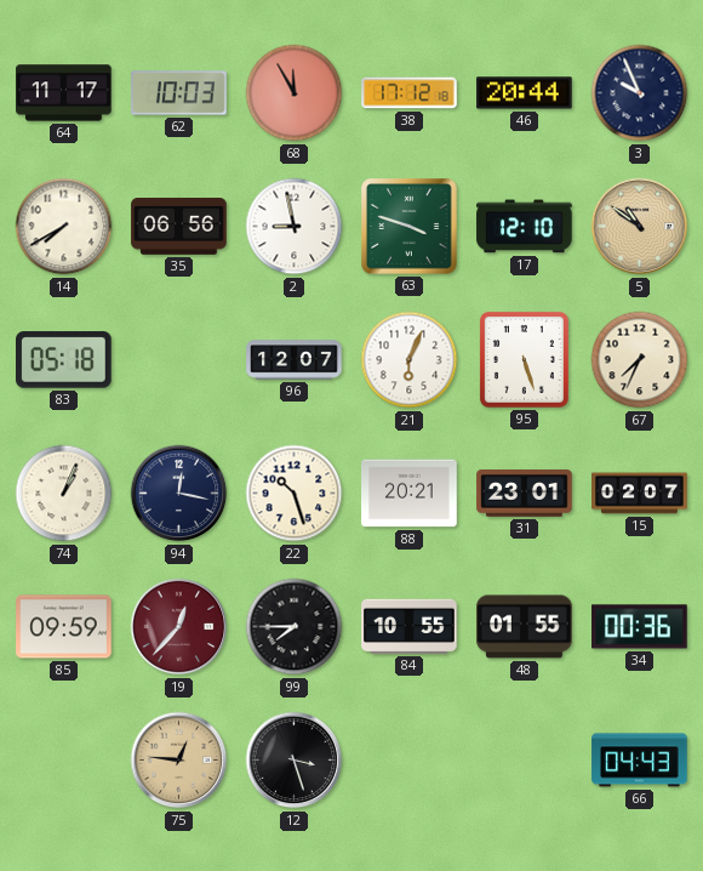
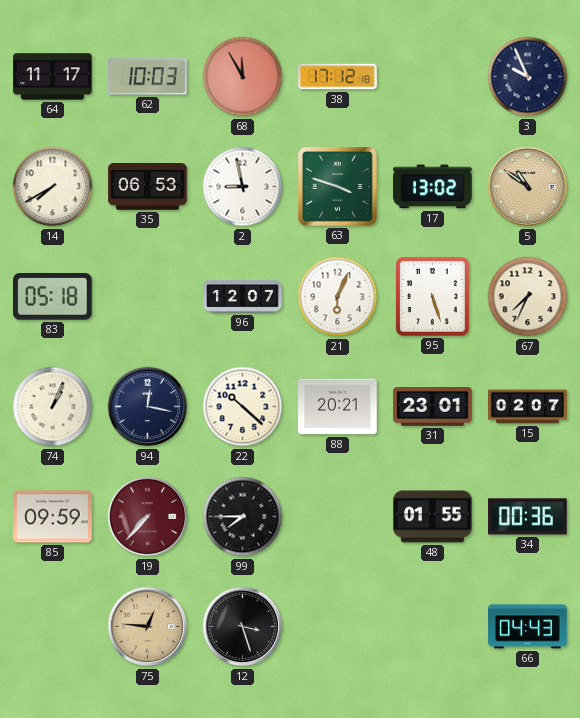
46: 20:44 -> none (525, 93)
35: 06:56 -> 06:53 (148, 187)
17: 12:10 -> 13:02 (433, 187)
22: 10:27 -> 10:22 (243, 407)
19: 12:37 -> 7:37 (148, 517)
84: 10:55 -> none (410, 626)
